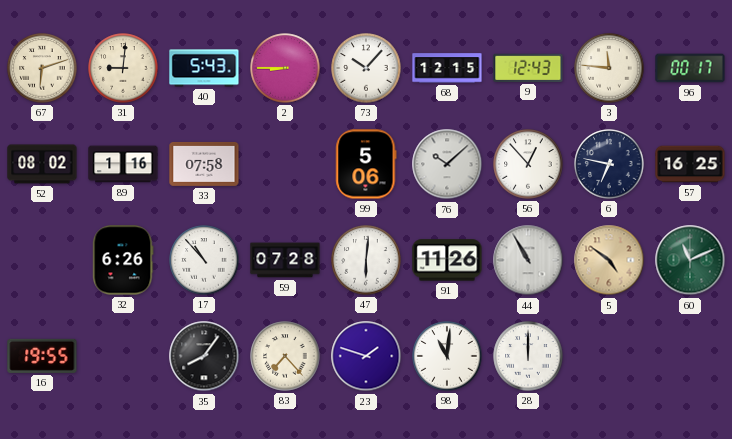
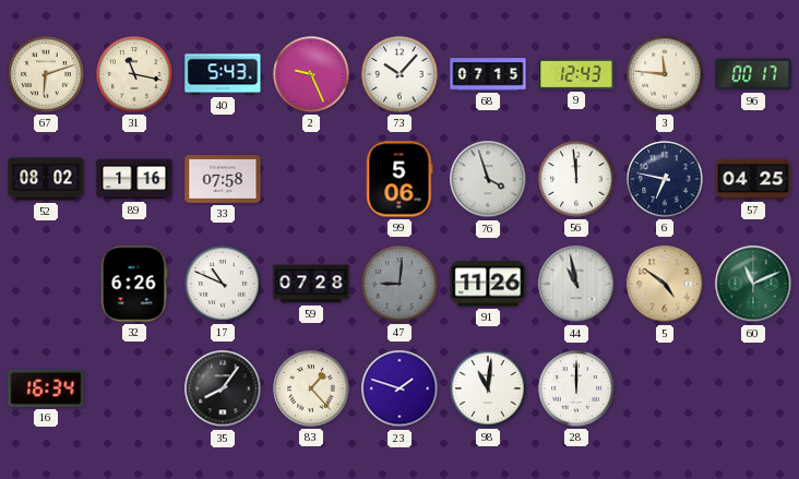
31: 9:01 -> 11:17 (134, 74)
2: 8:45 -> 9:26 (311, 74)
68: 12:15 -> 07:15 (488, 74)
76: 10:08 -> 3:57 (488, 179)
56: 12:53 -> 11:59 (576, 179)
57: 16:25 -> 04:25 (753, 179)
17: 10:53 -> 10:49 (223, 284)
47: 6:01 -> 9:01 (399, 284)
47 dial: white -> grey (399, 284)
44: 10:55 -> 10:58 (576, 284)
16: 19:55 -> 16:34 (46, 388)
83: 7:23 -> 1:23 (311, 388)
